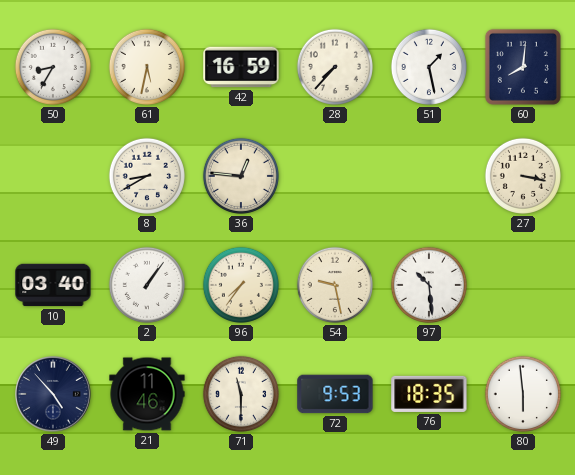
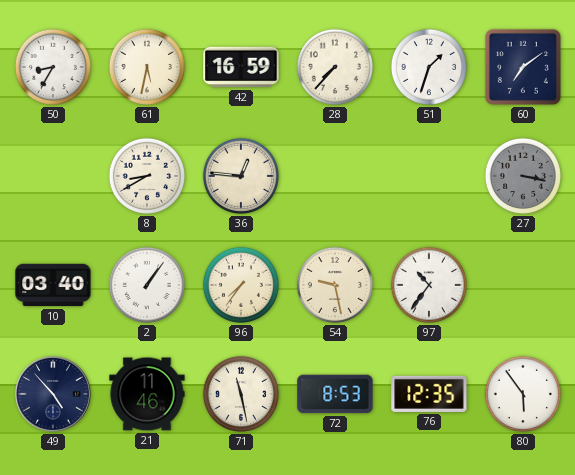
51: 1:28 -> 1:33 (429, 67)
60: 8:01 -> 7:09 (523, 67)
27 dial: cream -> grey (523, 176)
97: 10:29 -> 10:36 (429, 285)
71: 11:30 -> 11:28 (241, 394)
72: 9:53 -> 8:53 (335, 394)
76: 18:35 -> 12:35 (429, 394)
80: 5:59 -> 5:54 (523, 394)
